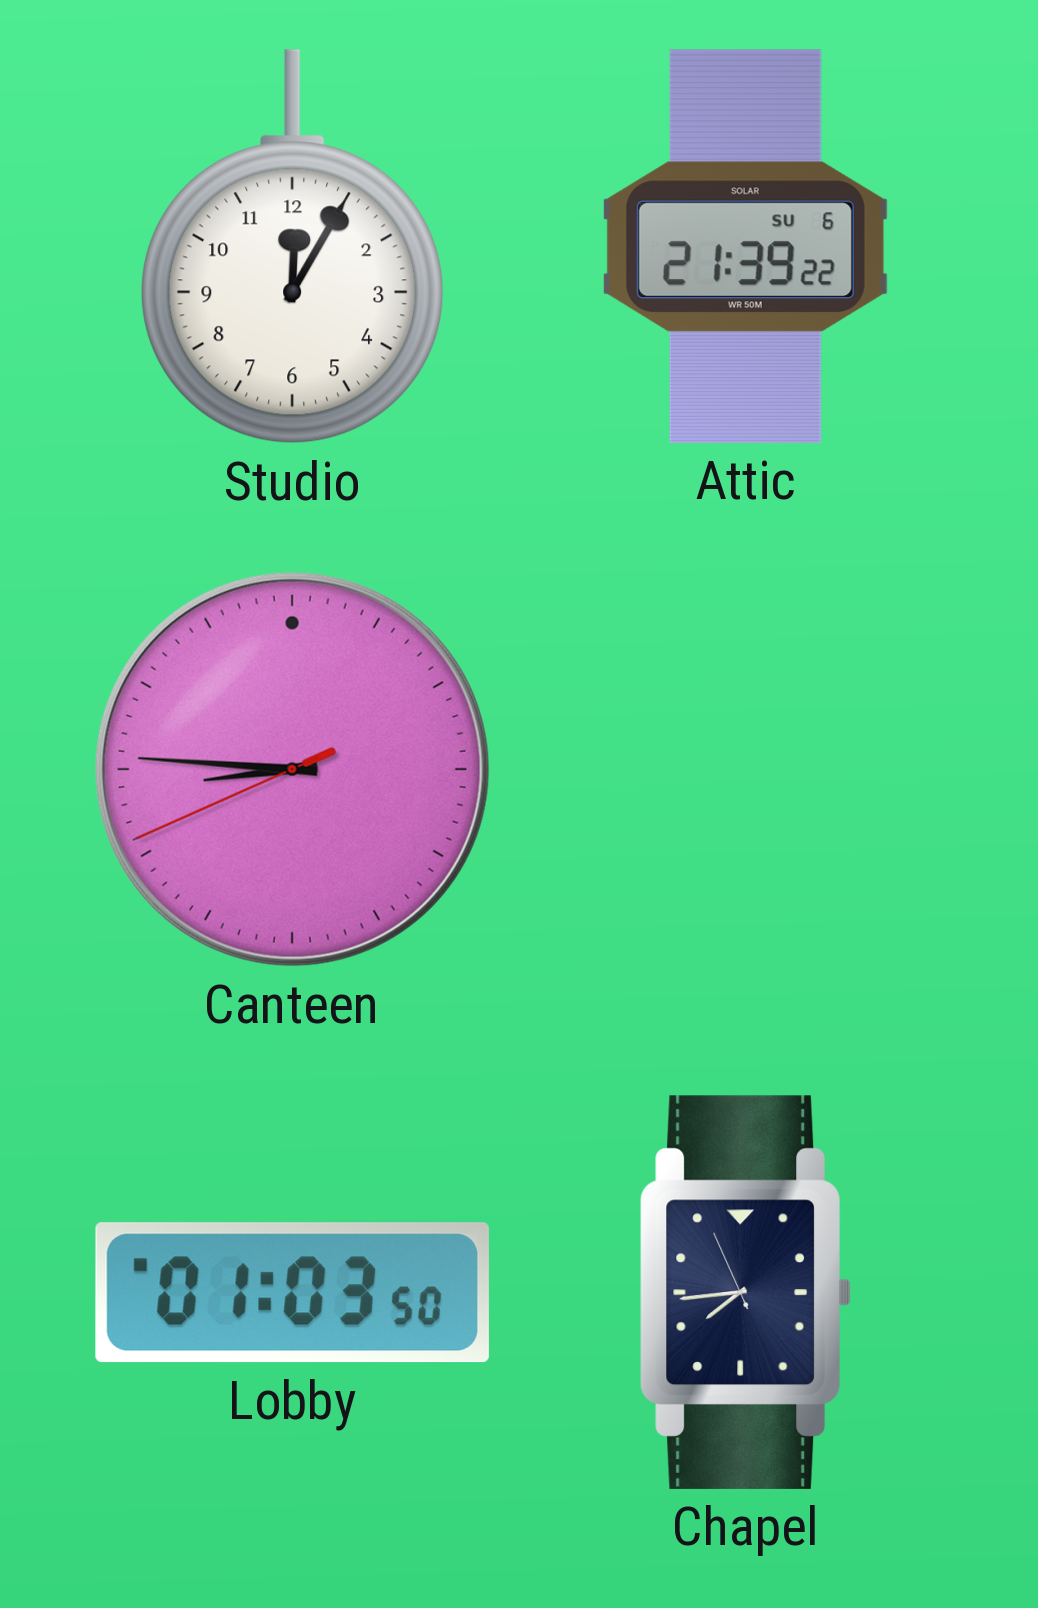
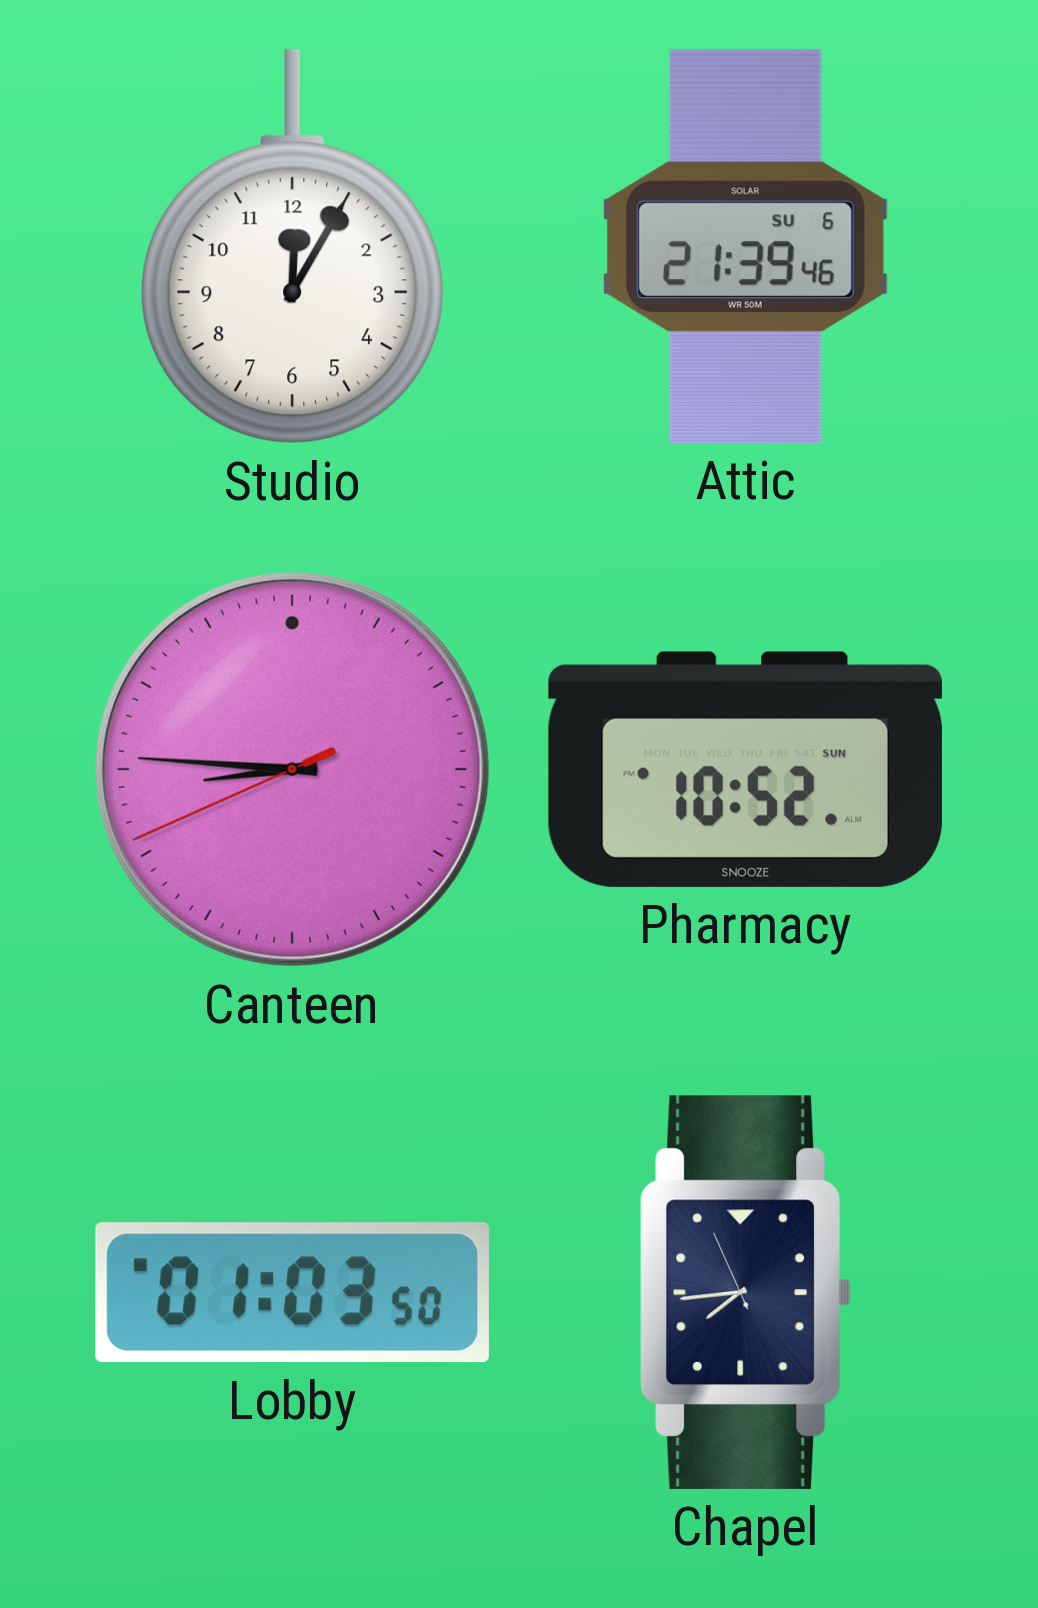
Attic: 21:39:22 -> 21:39:46 (745, 246)
Pharmacy: none -> 10:52 (745, 769)
